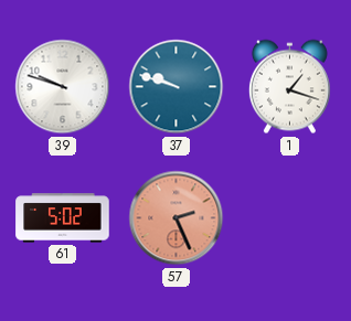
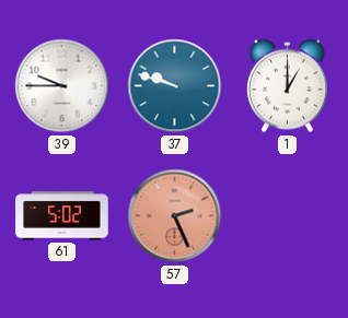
39: 9:48 -> 9:45 (62, 86)
1: 1:18 -> 1:00 (287, 86)
